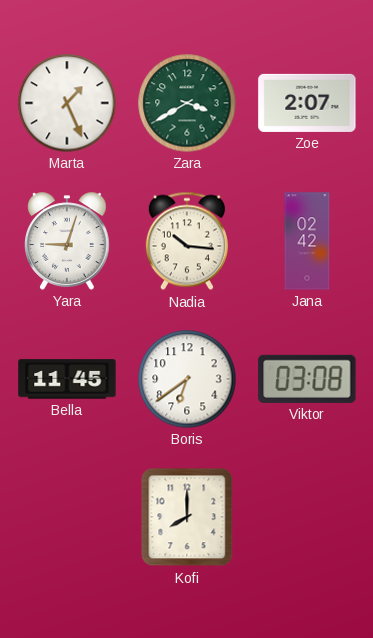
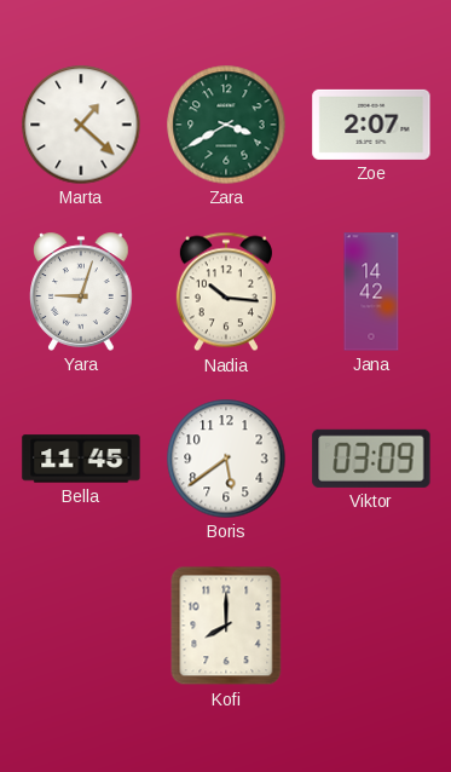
Marta: 1:26 -> 1:22 (81, 125)
Jana: 02:42 -> 14:42 (371, 292)
Boris: 6:39 -> 5:39 (226, 459)
Viktor: 03:08 -> 03:09 (371, 459)
